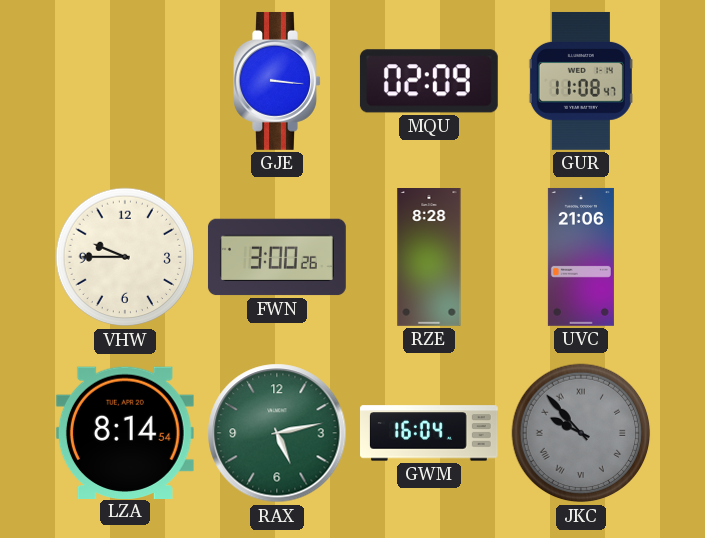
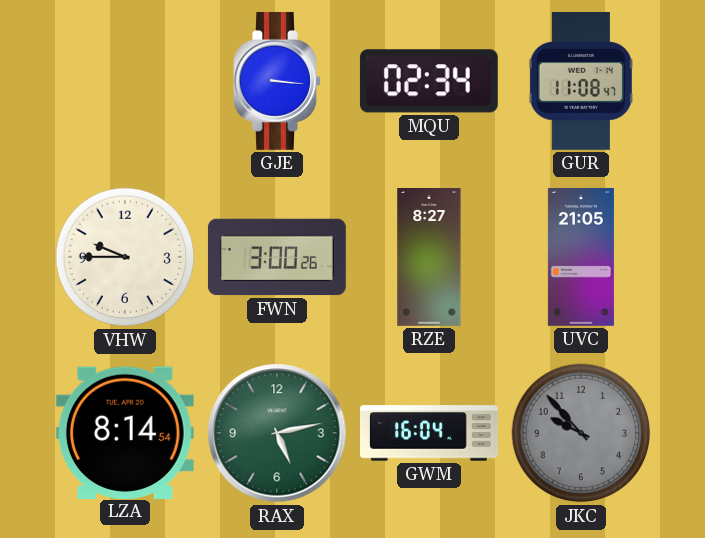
MQU: 02:09 -> 02:34 (429, 81)
RZE: 8:28 -> 8:27 (429, 258)
UVC: 21:06 -> 21:05 (581, 257)
JKC numerals: Roman -> Arabic (581, 433)
